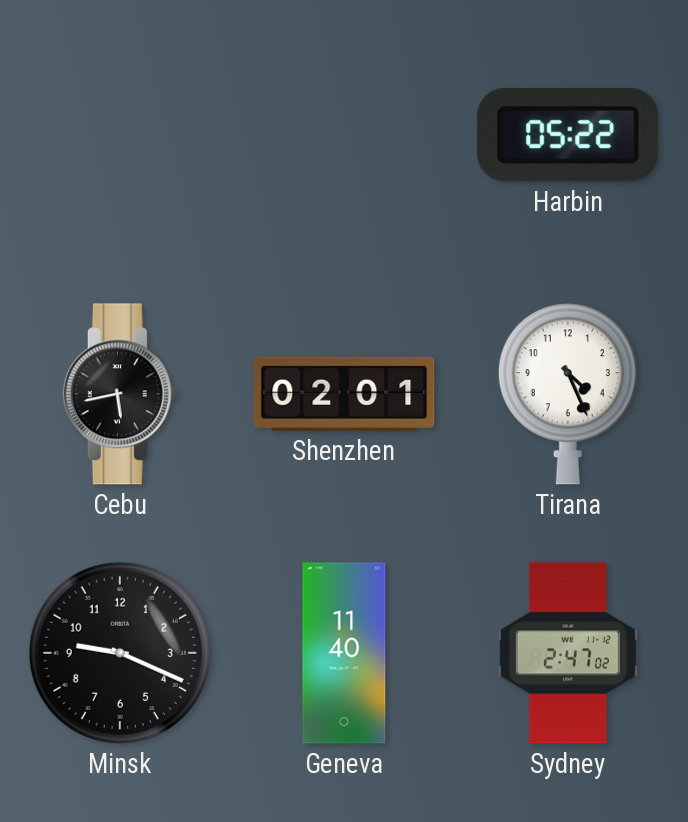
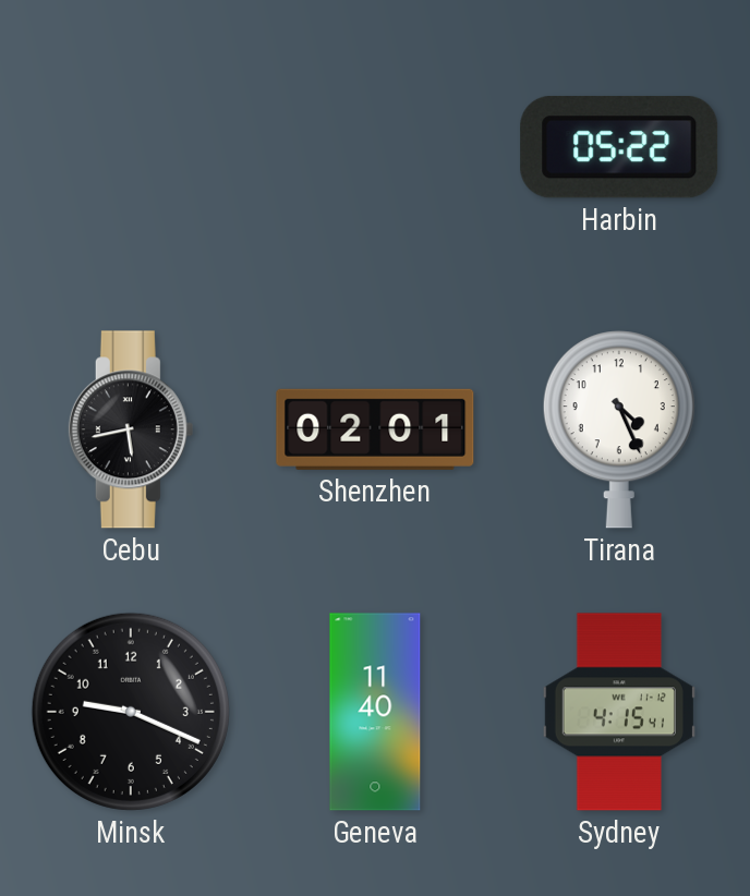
Sydney: 2:47 -> 4:15 (619, 712)
